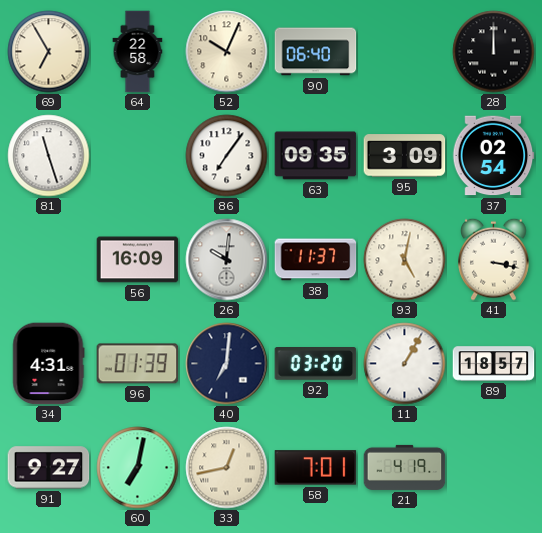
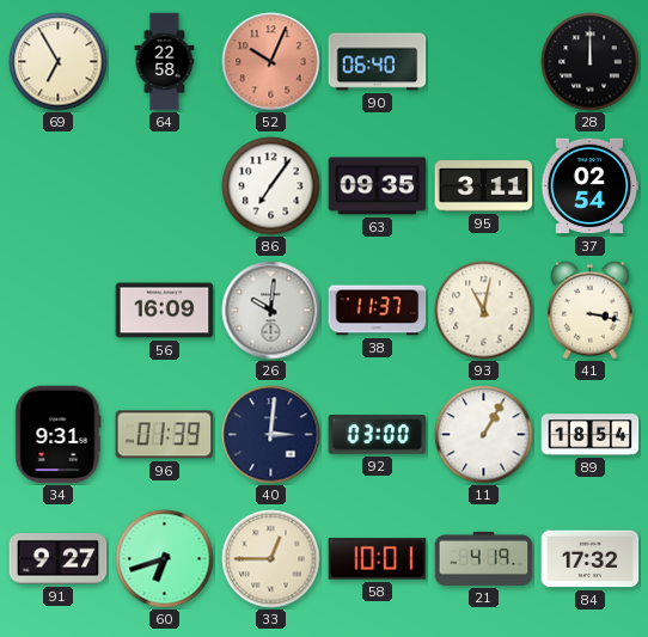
52 dial: cream -> salmon (271, 62)
81: 11:27 -> none (49, 156)
95: 3:09 -> 3:11 (484, 186)
93: 5:02 -> 11:02 (484, 311)
34: 4:31 -> 9:31 (59, 435)
40: 7:01 -> 3:01 (271, 435)
92: 03:20 -> 03:00 (378, 435)
89: 18:57 -> 18:54 (591, 435)
60: 7:02 -> 6:42 (165, 559)
33: 12:43 -> 12:45 (271, 559)
58: 7:01 -> 10:01 (378, 559)
84: none -> 17:32 (591, 559)
